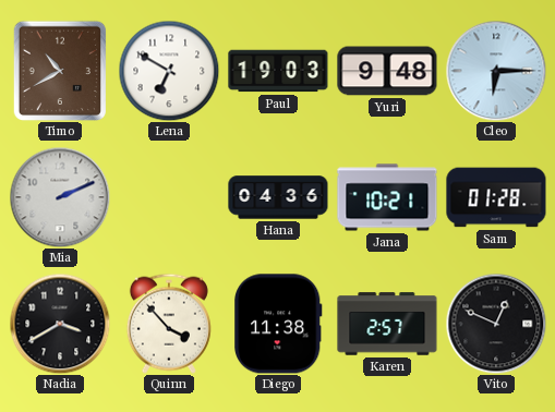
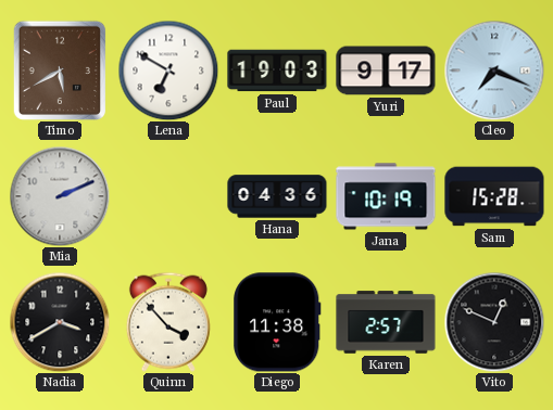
Timo: 10:40 -> 5:40 (59, 69)
Yuri: 9:48 -> 9:17 (386, 71)
Cleo: 6:15 -> 7:19 (494, 71)
Jana: 10:21 -> 10:19 (386, 196)
Sam: 01:28 -> 15:28 (494, 196)
